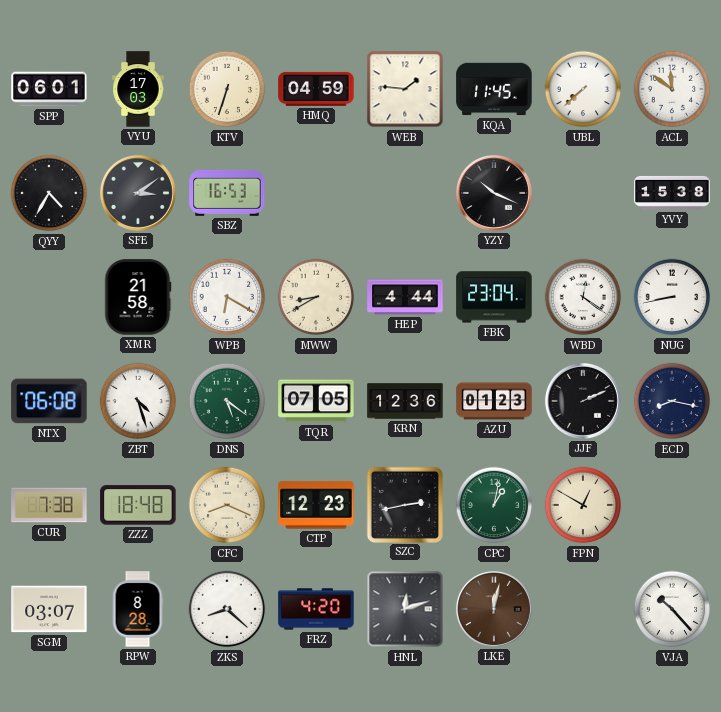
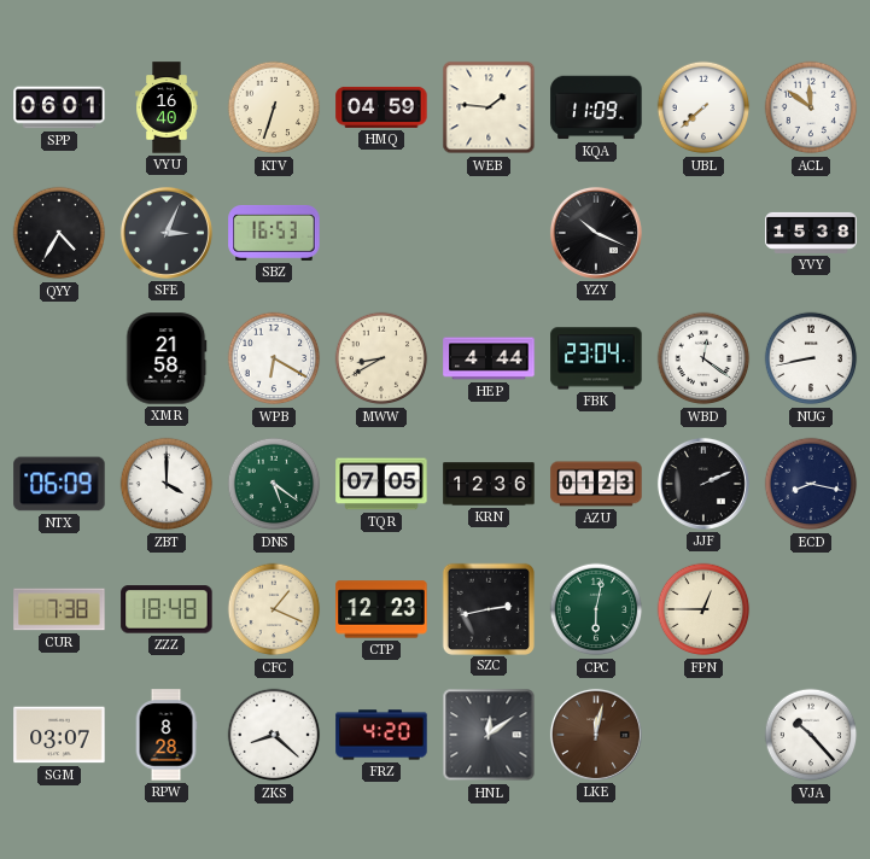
VYU: 17:03 -> 16:40 (167, 107)
KQA: 11:45 -> 11:09 (596, 107)
SFE: 3:09 -> 3:04 (167, 233)
NTX: 06:08 -> 06:09 (59, 484)
ZBT: 4:27 -> 4:00 (167, 484)
CFC: 8:19 -> 1:19 (274, 609)
CPC: 1:02 -> 6:02 (596, 609)
FPN: 12:50 -> 12:45 (703, 609)
HNL: 12:12 -> 12:09 (489, 735)
